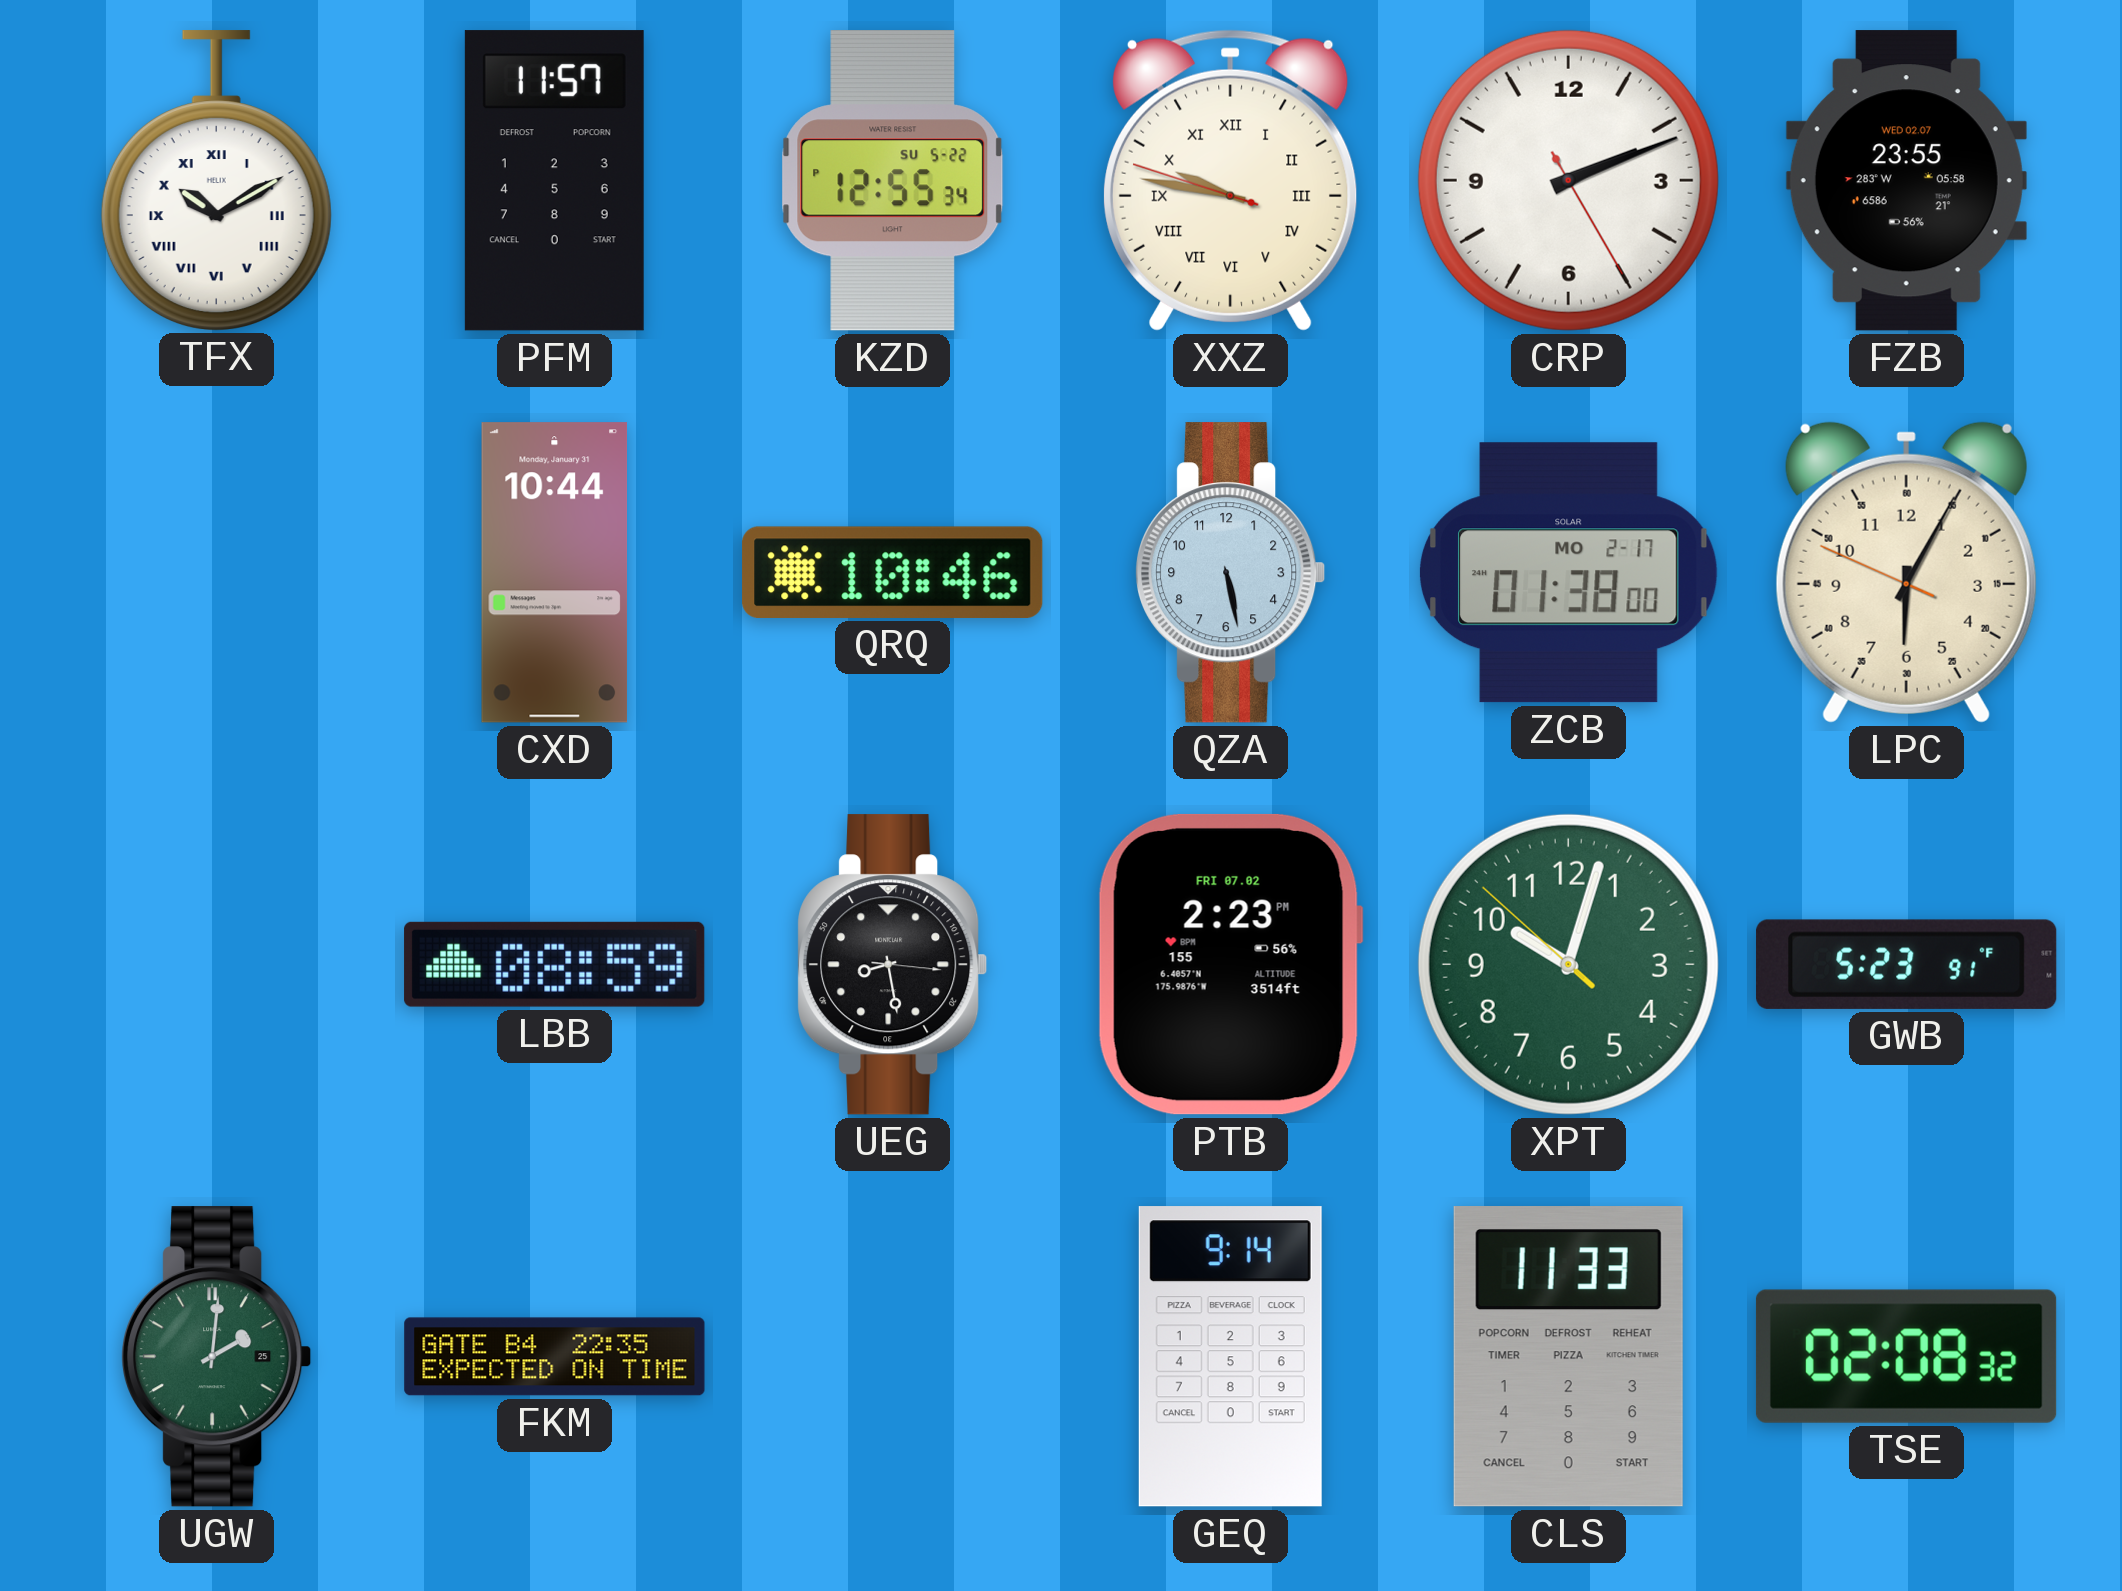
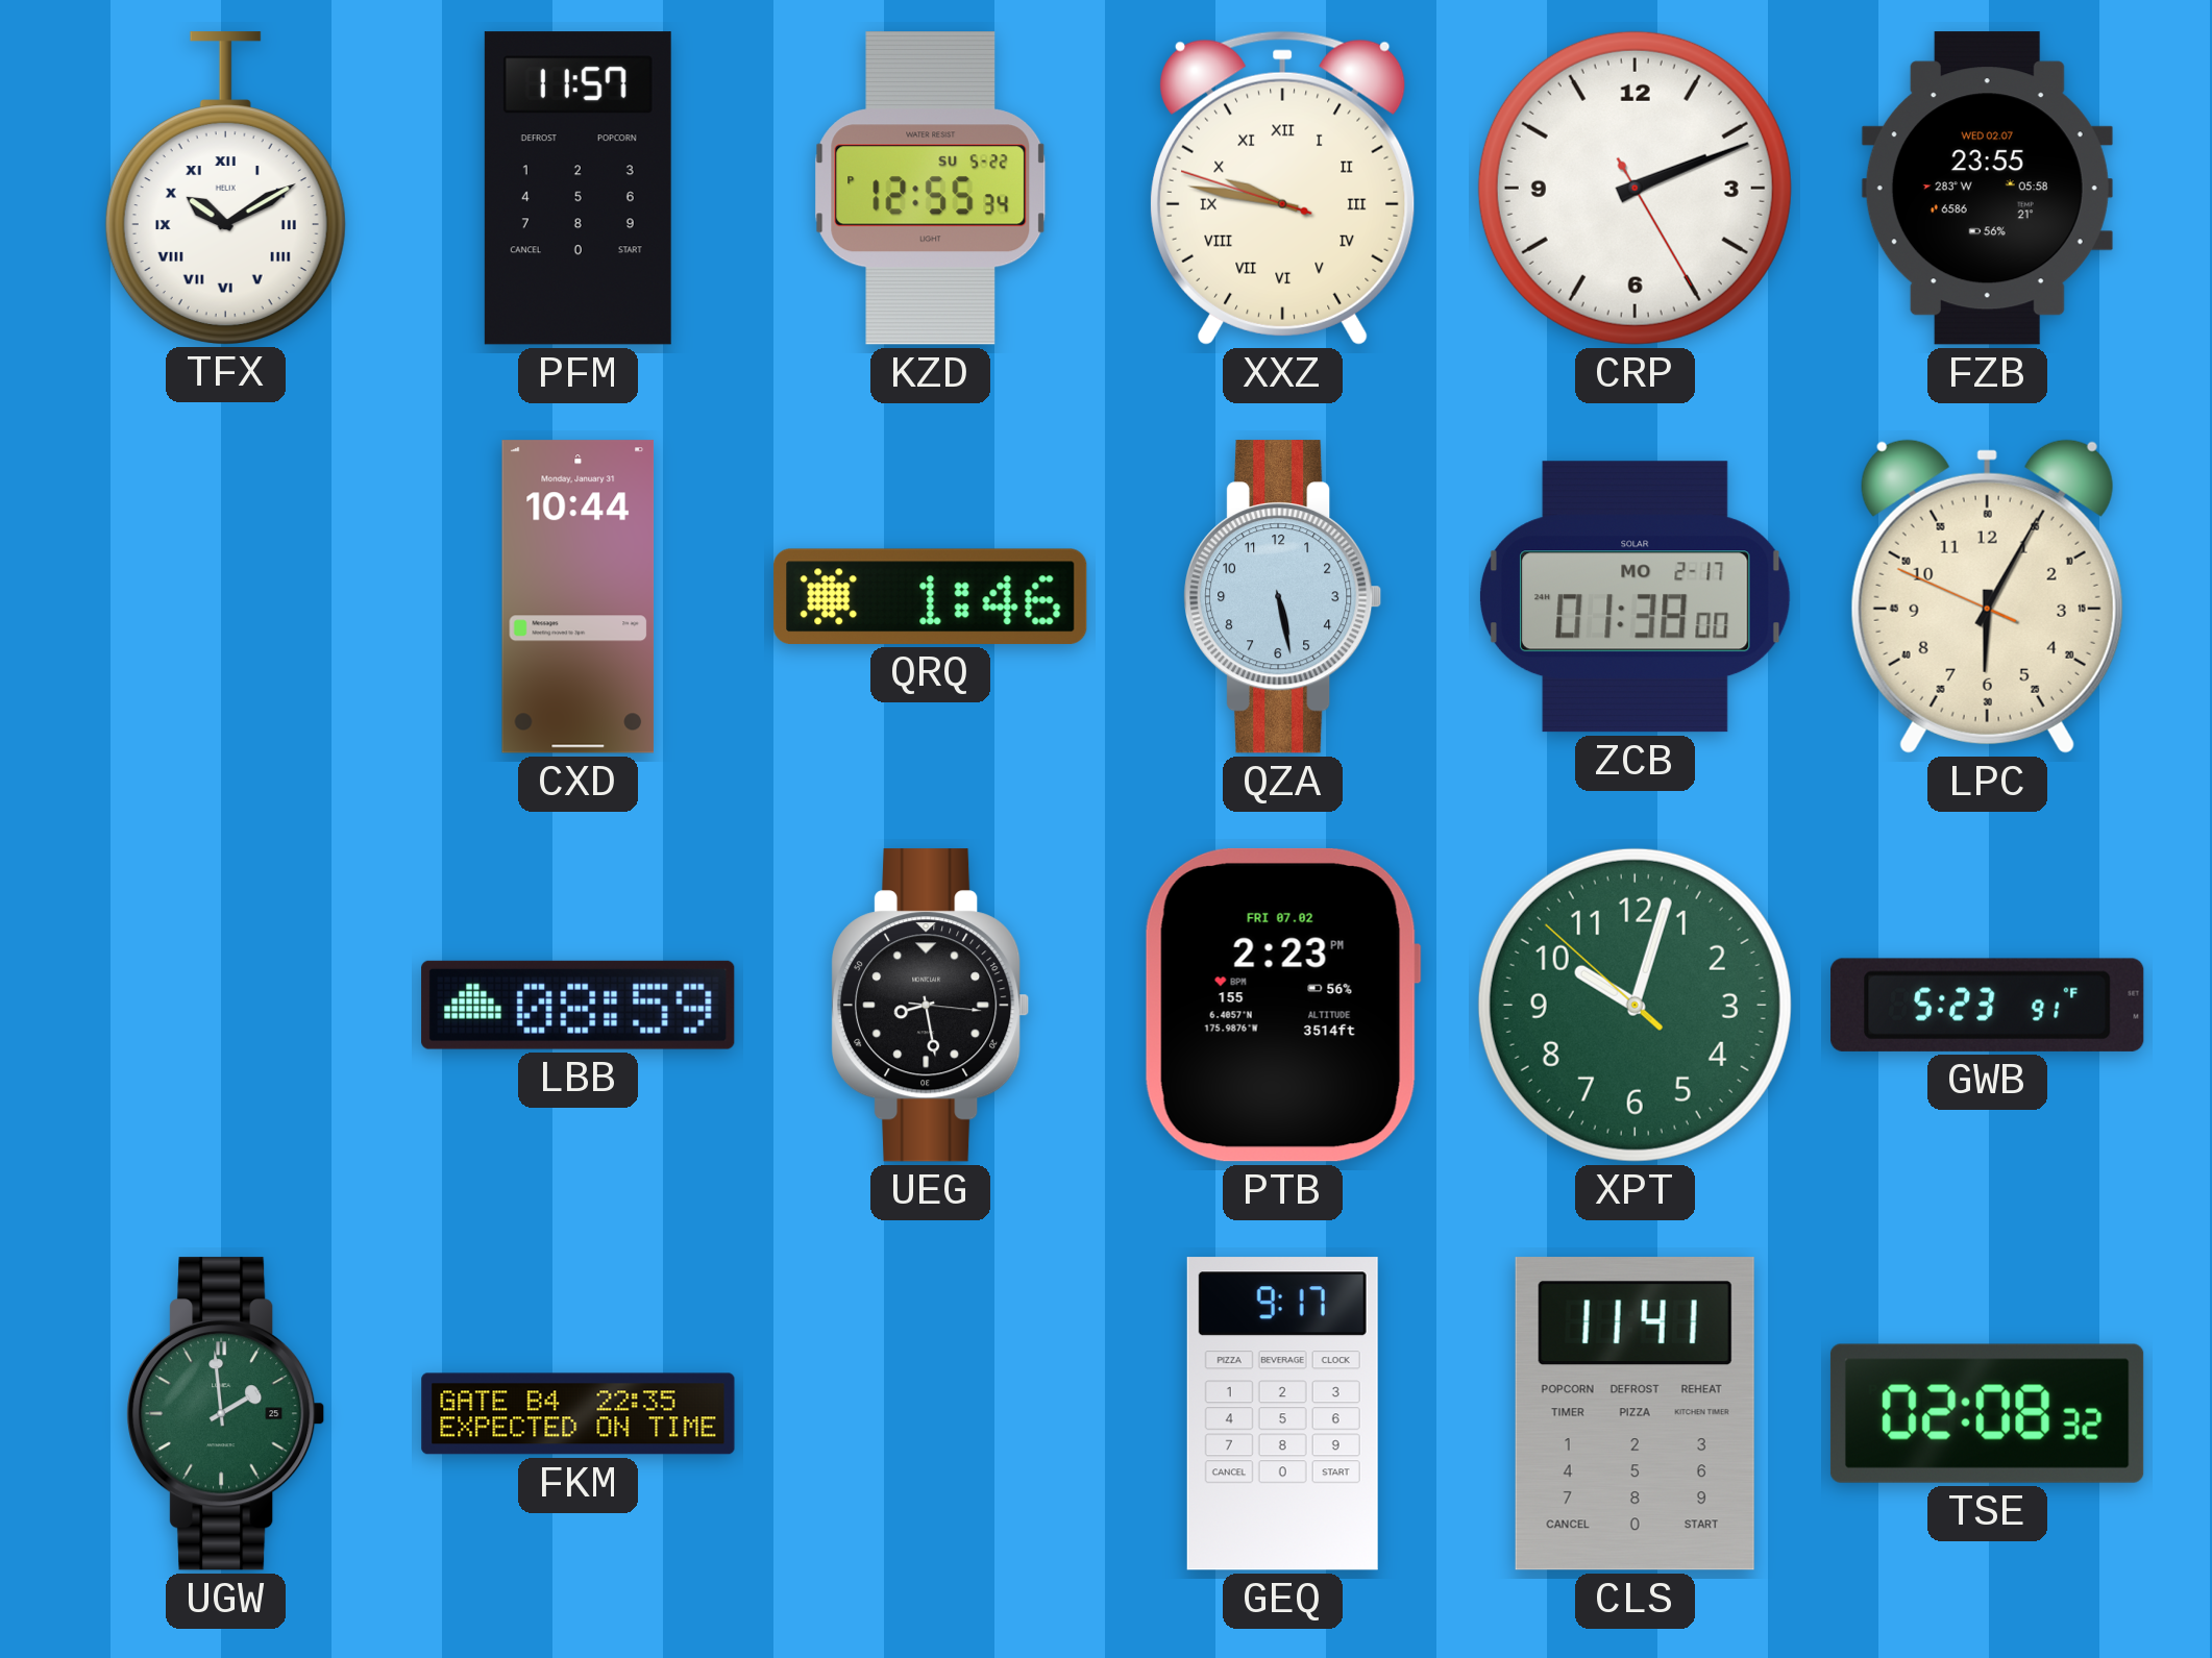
QRQ: 10:46 -> 1:46 (931, 596)
UGW: 2:01 -> 1:59 (226, 1414)
GEQ: 9:14 -> 9:17 (1282, 1414)
CLS: 11:33 -> 11:41 (1635, 1414)
